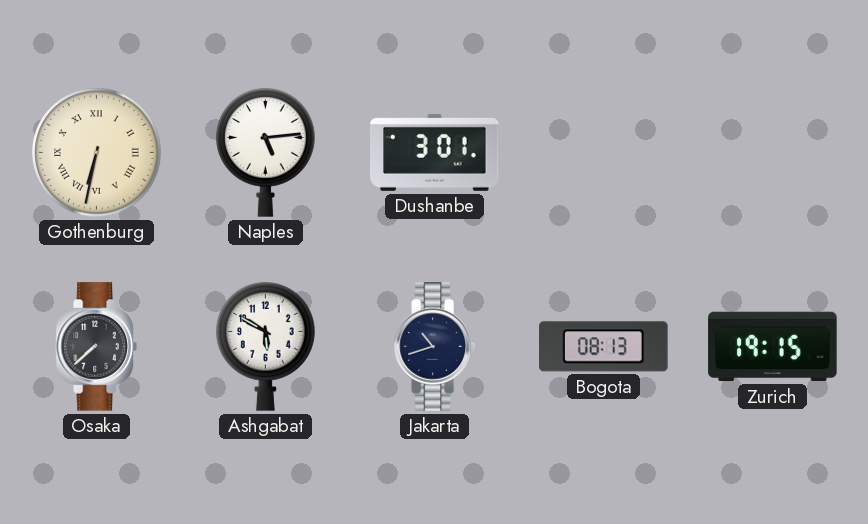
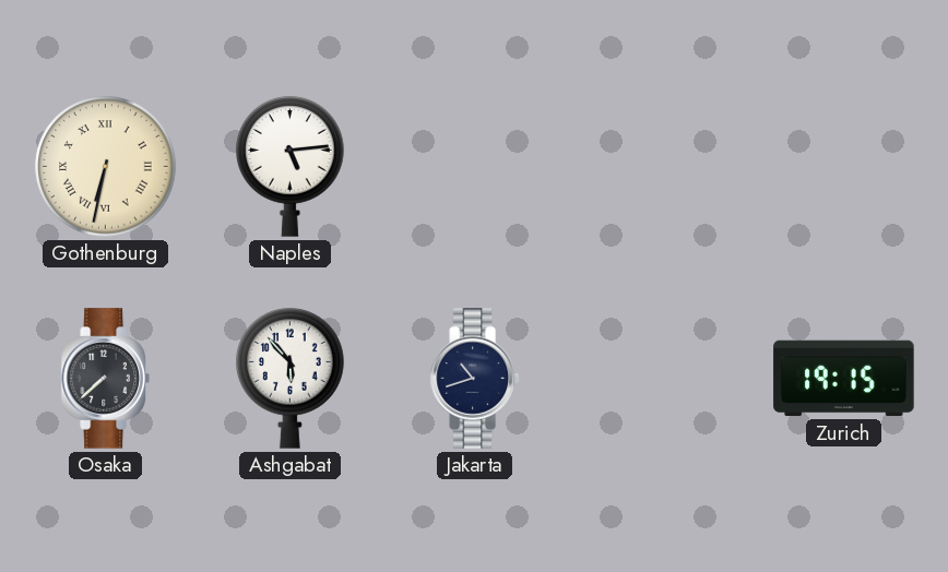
Dushanbe: 3:01 -> none (435, 152)
Ashgabat: 5:50 -> 5:53 (291, 379)
Bogota: 08:13 -> none (604, 347)
